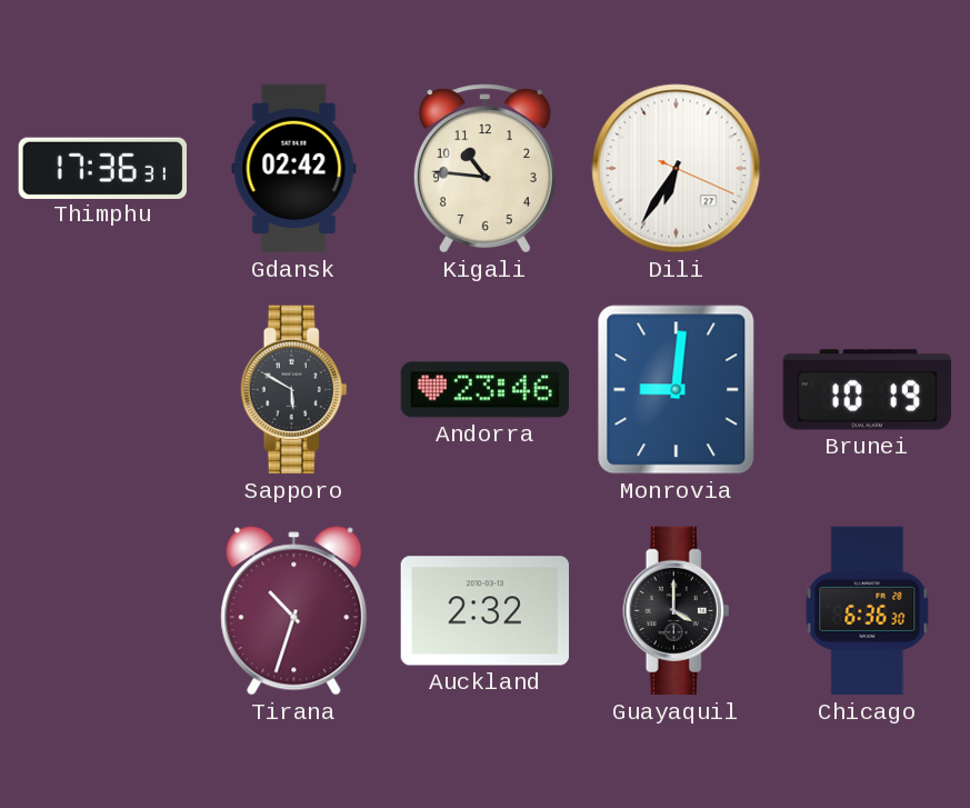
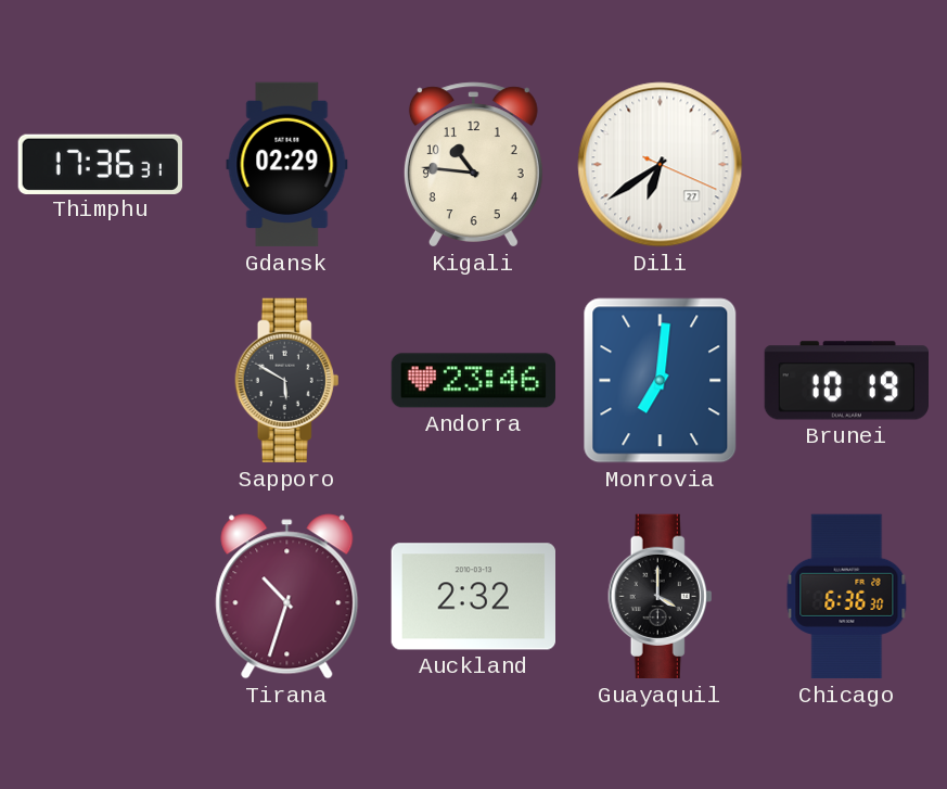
Gdansk: 02:42 -> 02:29 (287, 165)
Dili: 6:35 -> 6:39 (661, 165)
Monrovia: 9:01 -> 7:01 (661, 381)
